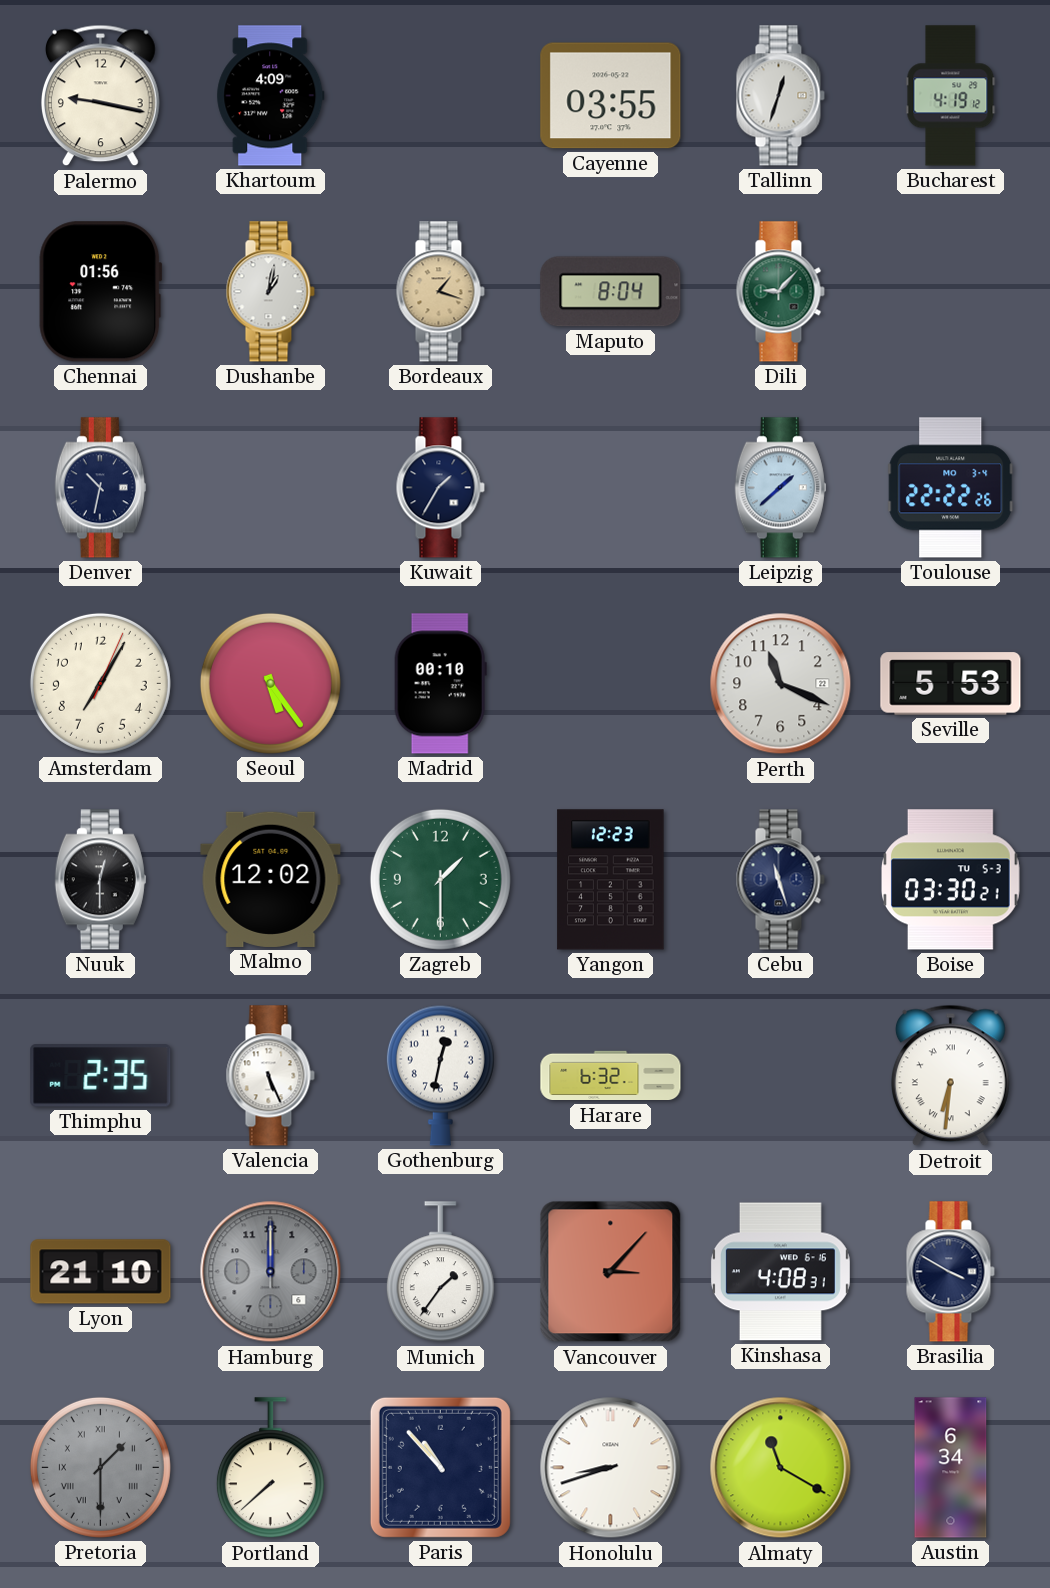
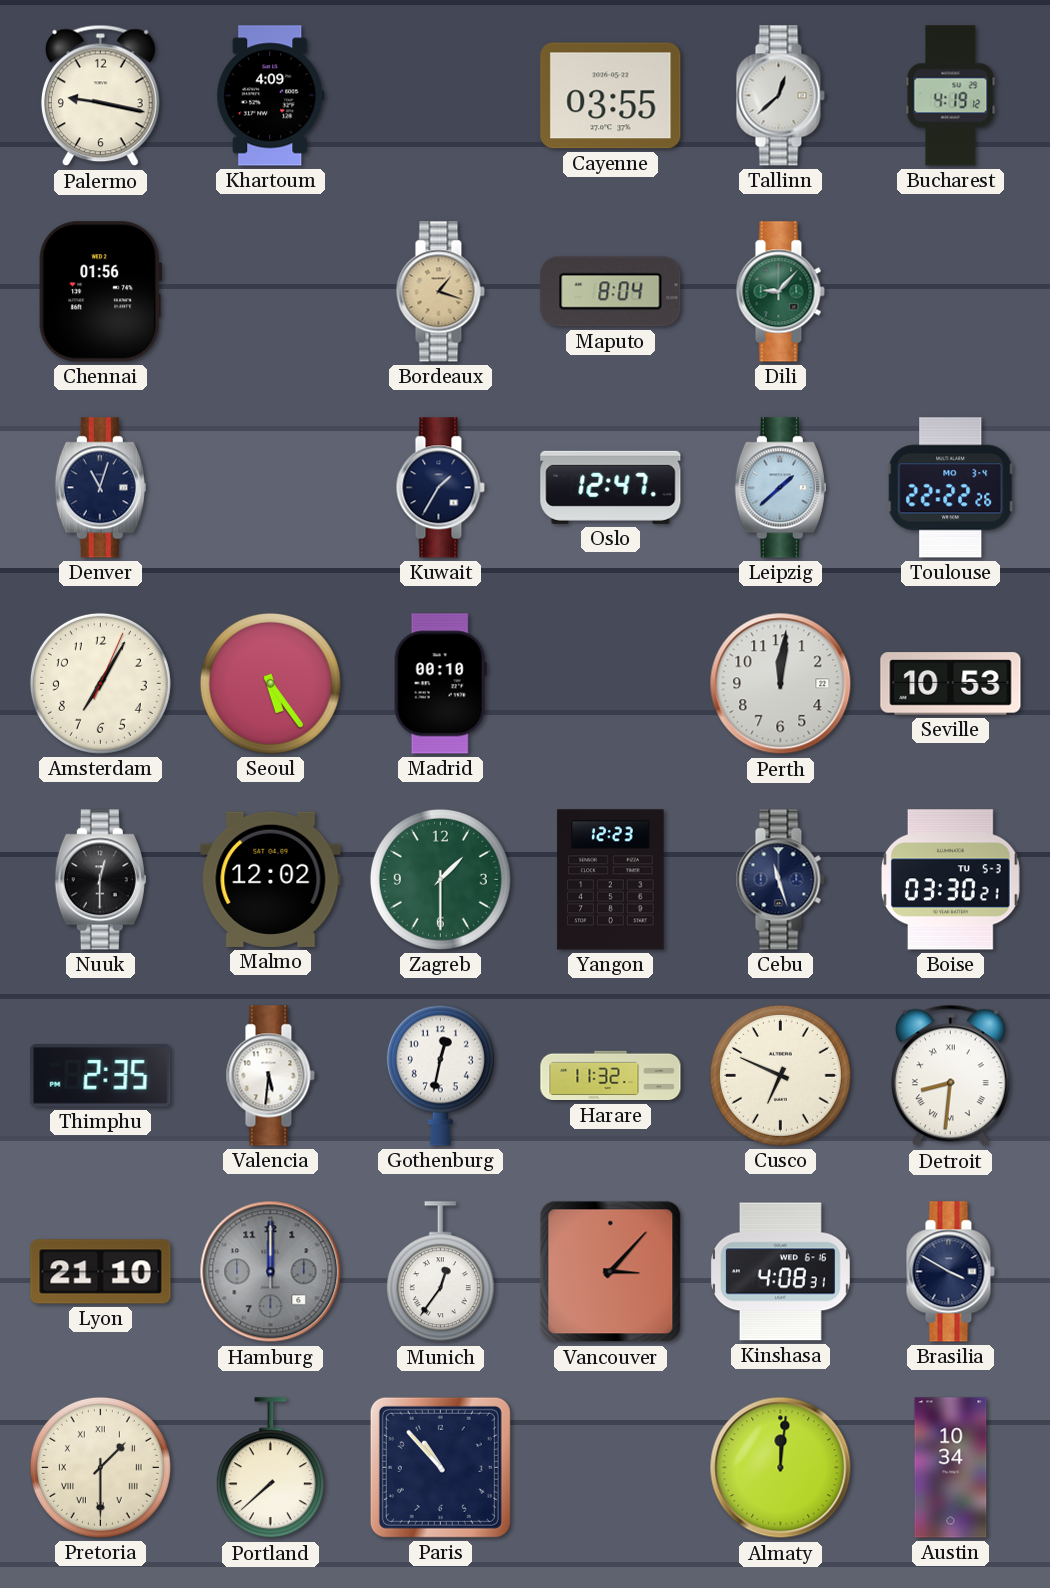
Tallinn: 12:33 -> 12:38 (780, 96)
Dushanbe: 1:02 -> none (270, 292)
Denver: 10:32 -> 11:03 (100, 488)
Oslo: none -> 12:47 (611, 487)
Perth: 11:19 -> 12:01 (781, 684)
Seville: 5:53 -> 10:53 (951, 684)
Valencia: 5:26 -> 5:31 (270, 1076)
Harare: 6:32 -> 11:32 (611, 1076)
Cusco: none -> 6:49 (780, 1075)
Detroit: 6:31 -> 8:31 (951, 1076)
Munich: 1:36 -> 12:36 (440, 1272)
Pretoria dial: grey -> cream (100, 1467)
Honolulu: 8:42 -> none (611, 1468)
Almaty: 11:20 -> 12:01 (781, 1468)
Austin: 6:34 -> 10:34 (951, 1468)
